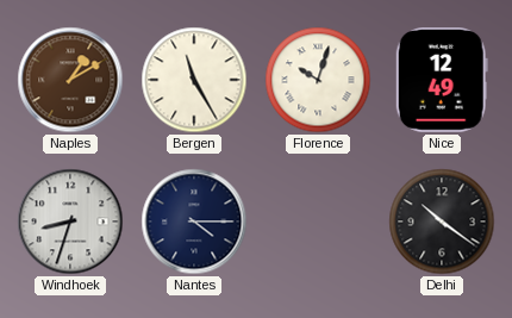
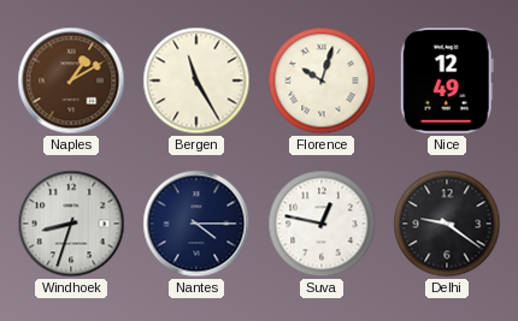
Suva: none -> 12:47 (322, 224)
Delhi: 10:21 -> 9:21 (447, 224)
